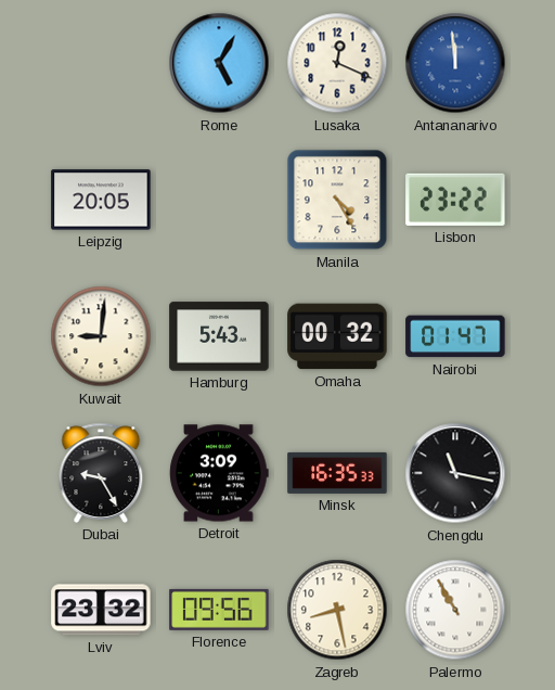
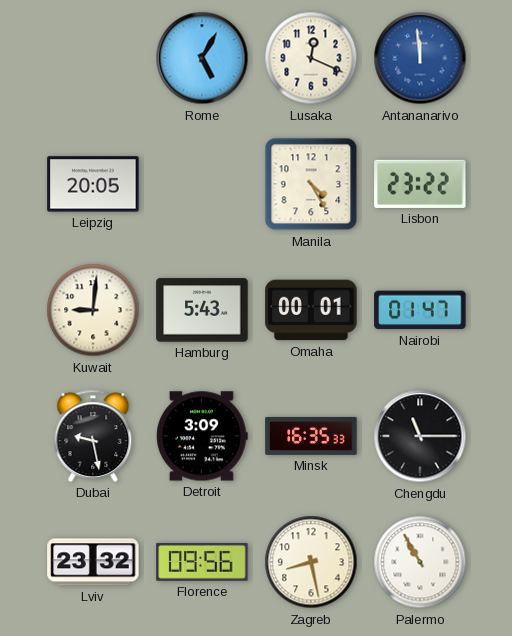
Omaha: 00:32 -> 00:01 (311, 310)
Dubai: 9:25 -> 9:28 (93, 436)
Chengdu: 11:17 -> 11:15 (420, 436)
